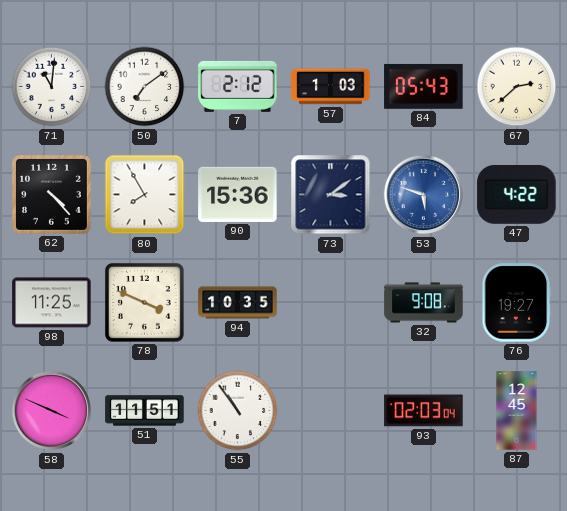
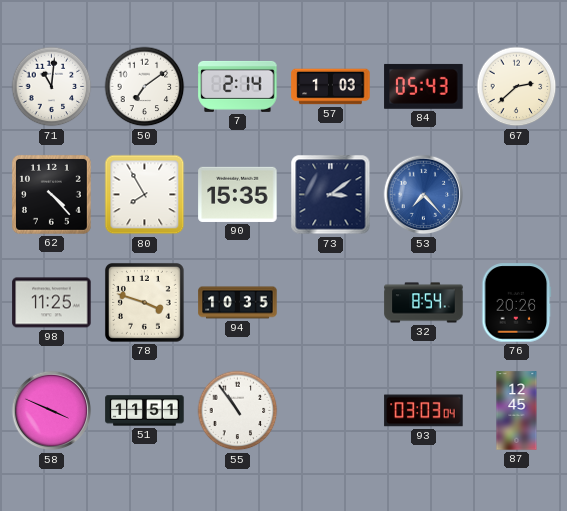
7: 2:12 -> 2:14 (238, 86)
90: 15:36 -> 15:35 (238, 194)
53: 5:48 -> 7:23 (424, 195)
47: 4:22 -> none (517, 194)
78: 3:49 -> 3:48 (144, 302)
32: 9:08 -> 8:54 (424, 303)
76: 19:27 -> 20:26 (517, 303)
93: 02:03 -> 03:03 (424, 411)
